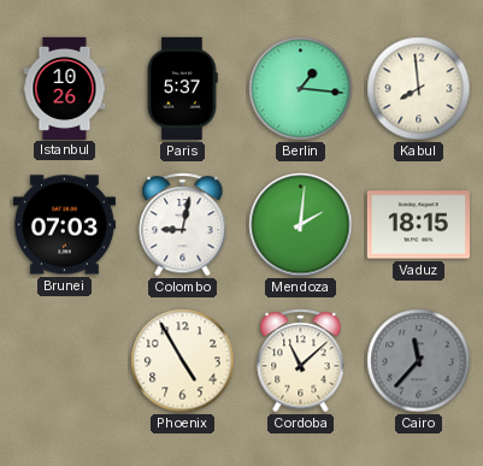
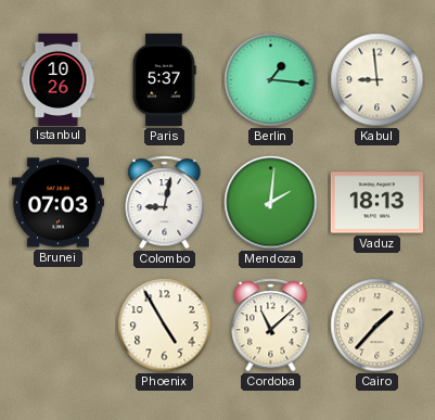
Kabul: 7:59 -> 8:59 (378, 80)
Vaduz: 18:15 -> 18:13 (376, 203)
Cairo: 11:37 -> 1:37 (378, 326)
Cairo dial: grey -> cream (378, 326)
